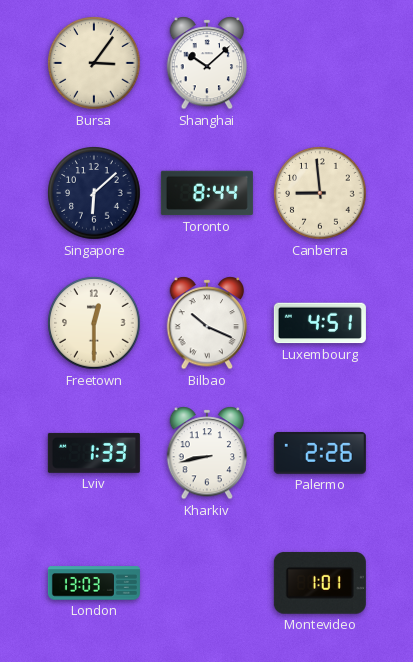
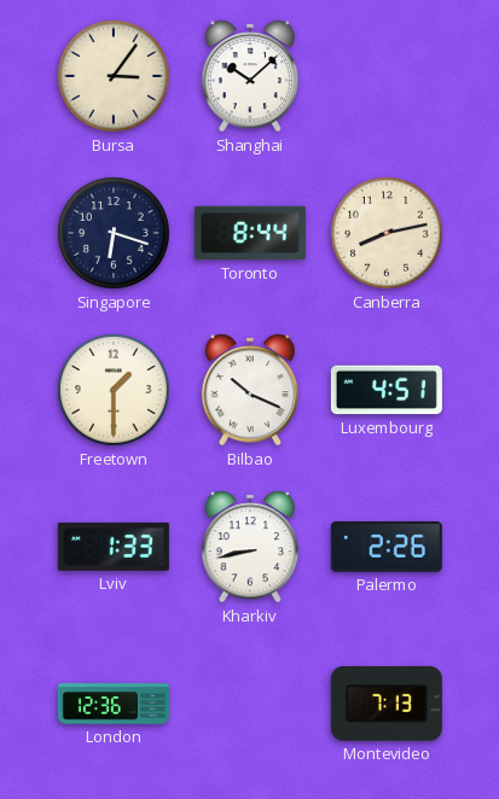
Singapore: 6:08 -> 6:18 (114, 233)
Canberra: 8:59 -> 8:13 (387, 233)
Freetown: 12:30 -> 1:30 (114, 390)
London: 13:03 -> 12:36 (114, 704)
Montevideo: 1:01 -> 7:13 (387, 704)
